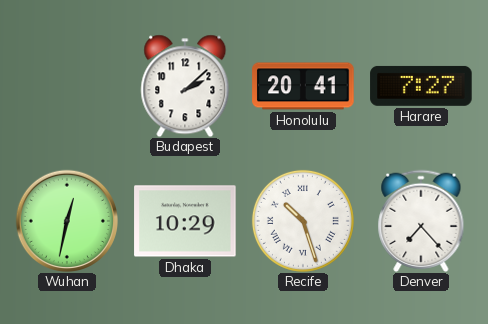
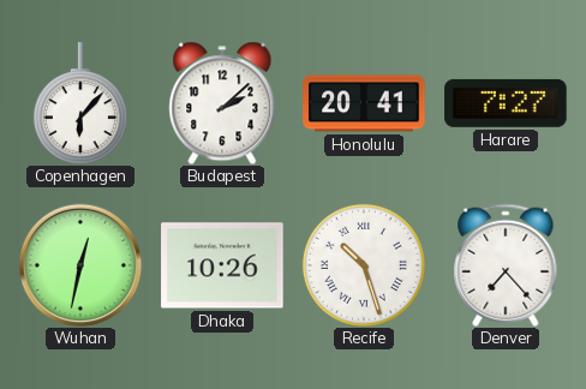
Copenhagen: none -> 6:07 (80, 103)
Dhaka: 10:29 -> 10:26 (222, 265)
